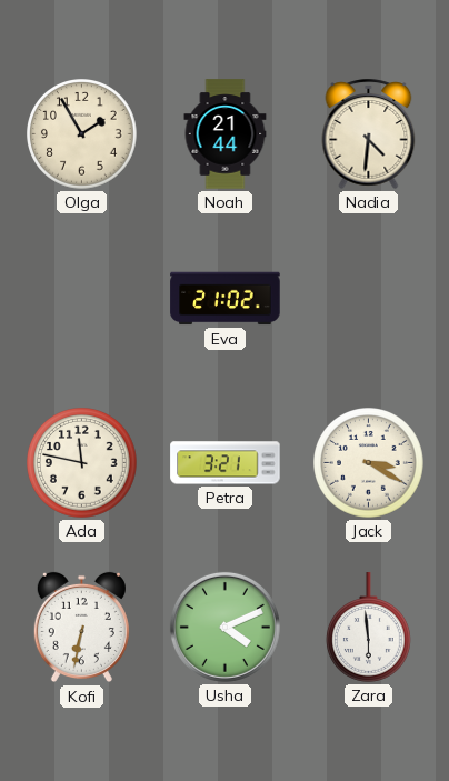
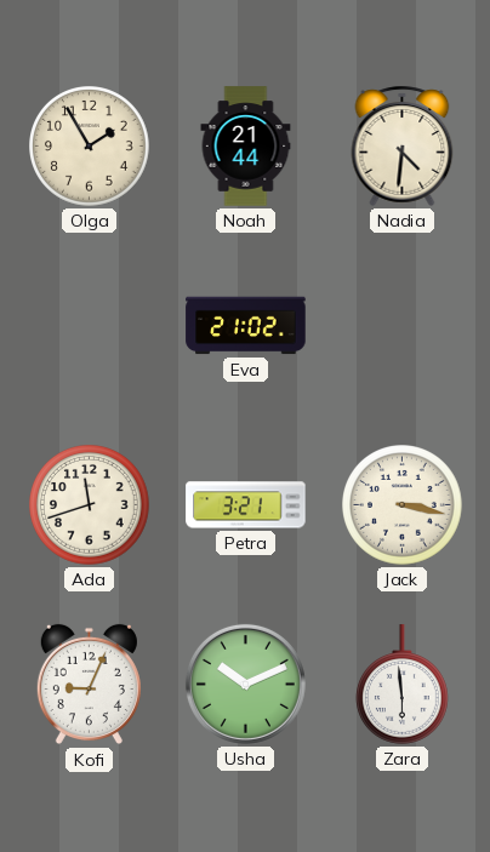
Ada: 11:47 -> 11:42 (90, 505)
Jack: 3:20 -> 3:17 (403, 505)
Kofi: 6:32 -> 9:04 (89, 685)
Usha: 4:11 -> 10:11 (245, 684)
